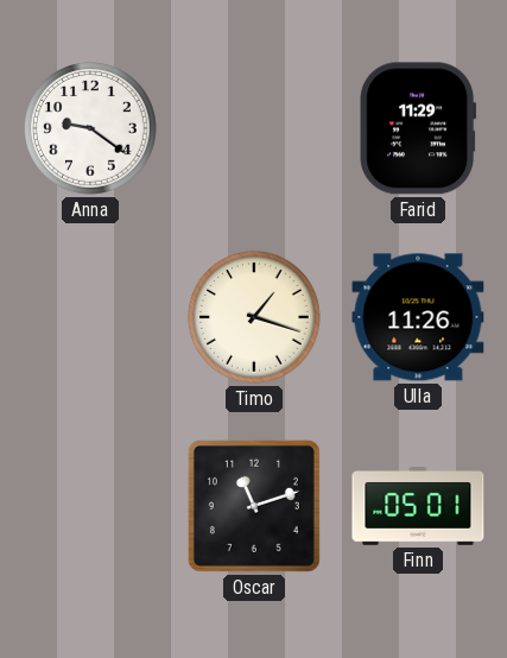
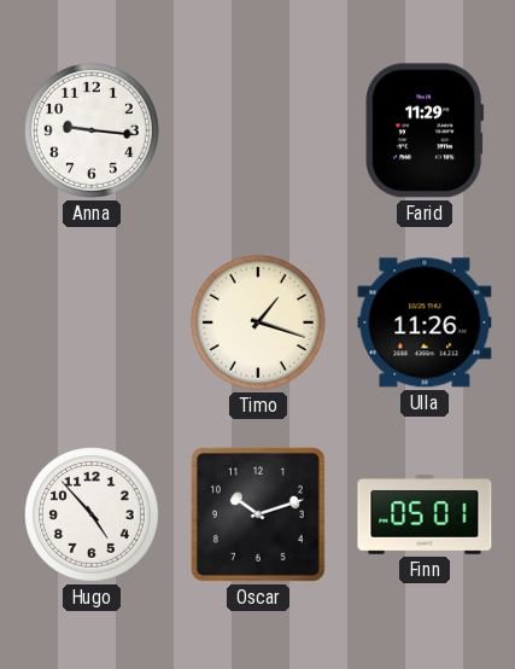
Anna: 9:21 -> 9:16 (93, 132)
Hugo: none -> 4:53 (93, 516)
Oscar: 11:12 -> 10:12 (258, 514)
